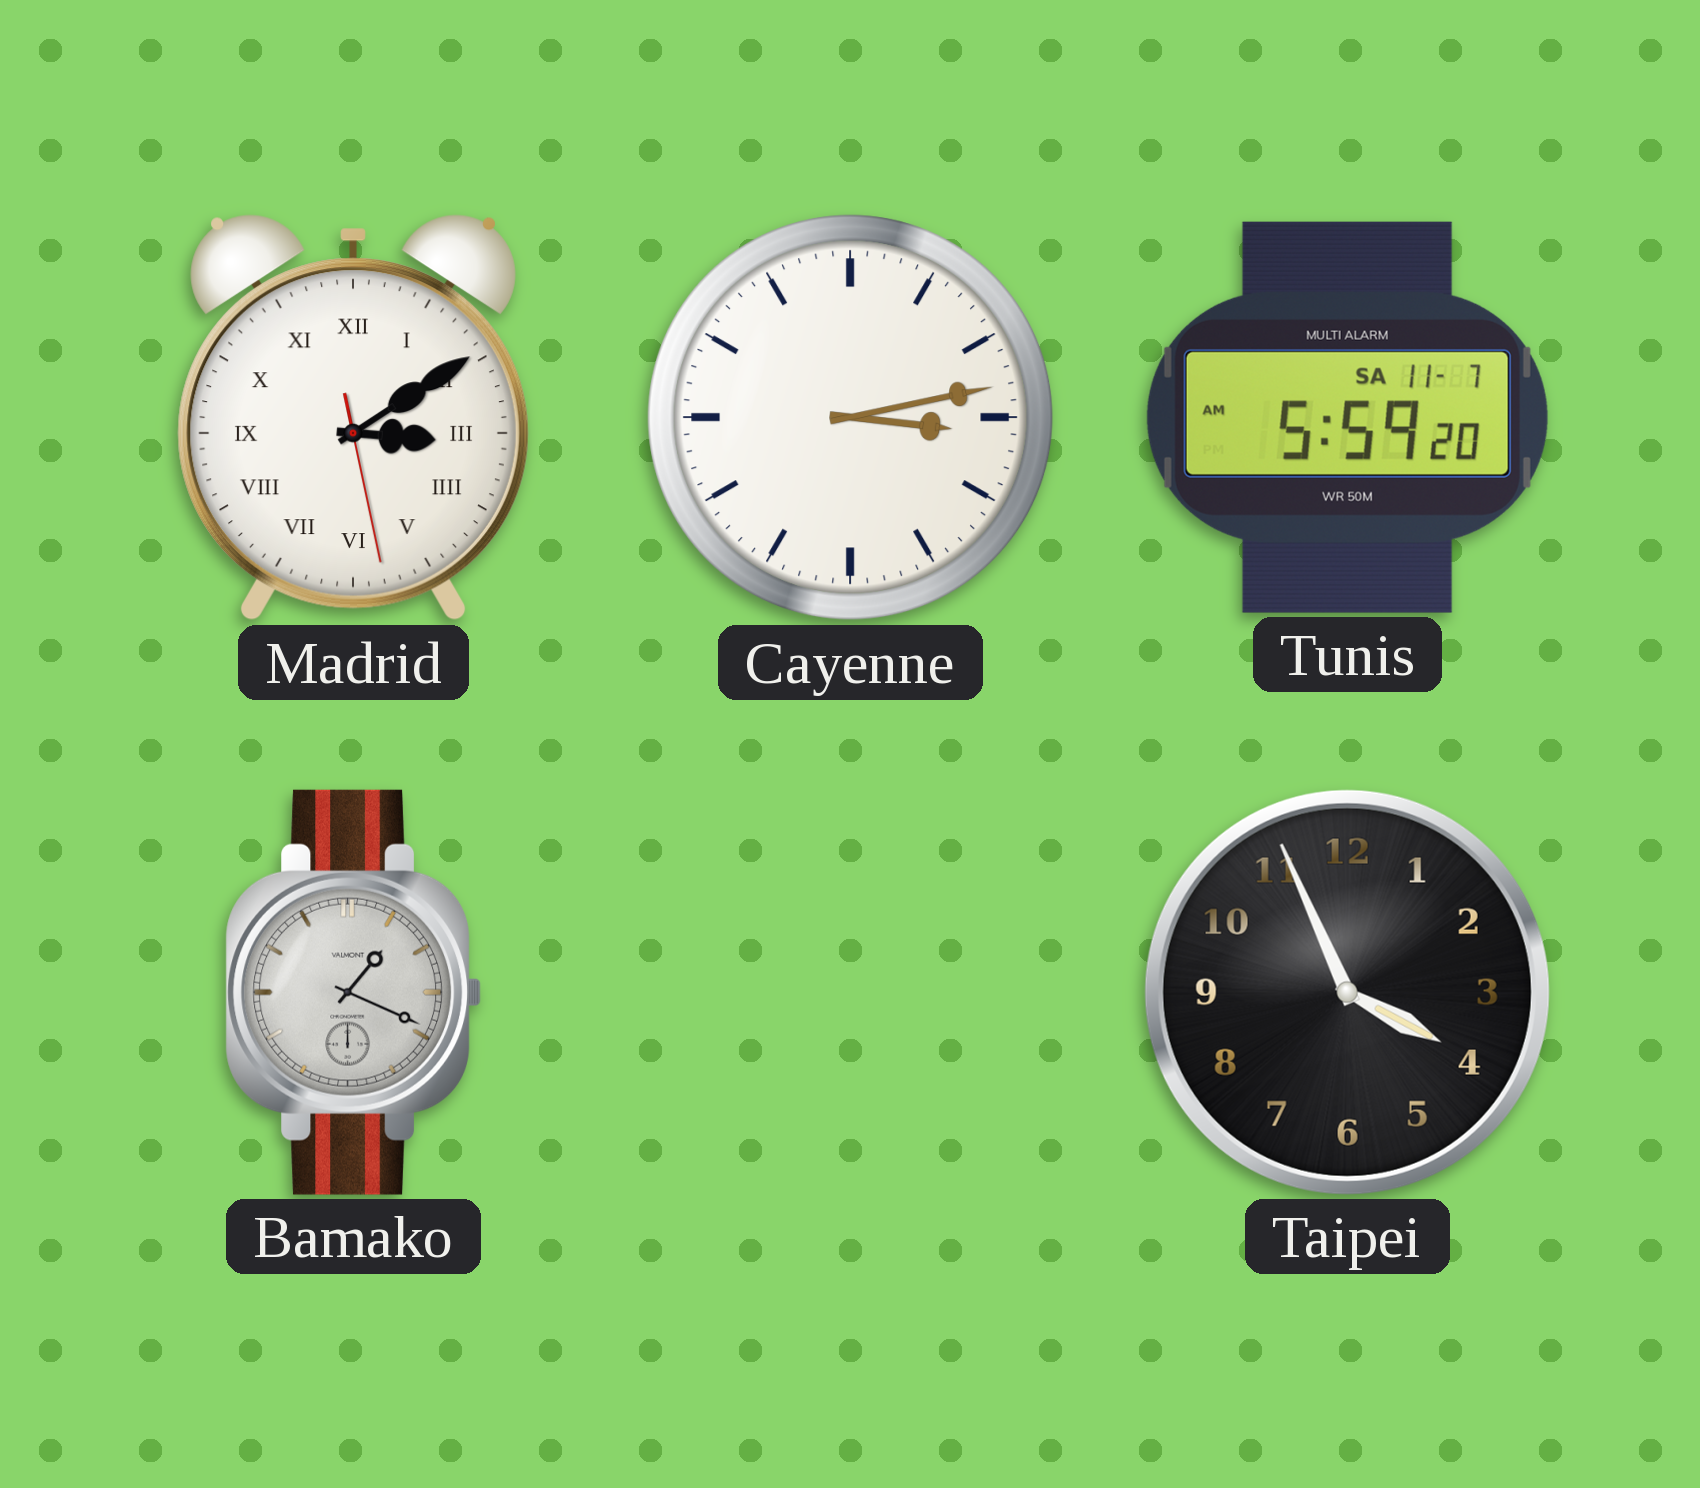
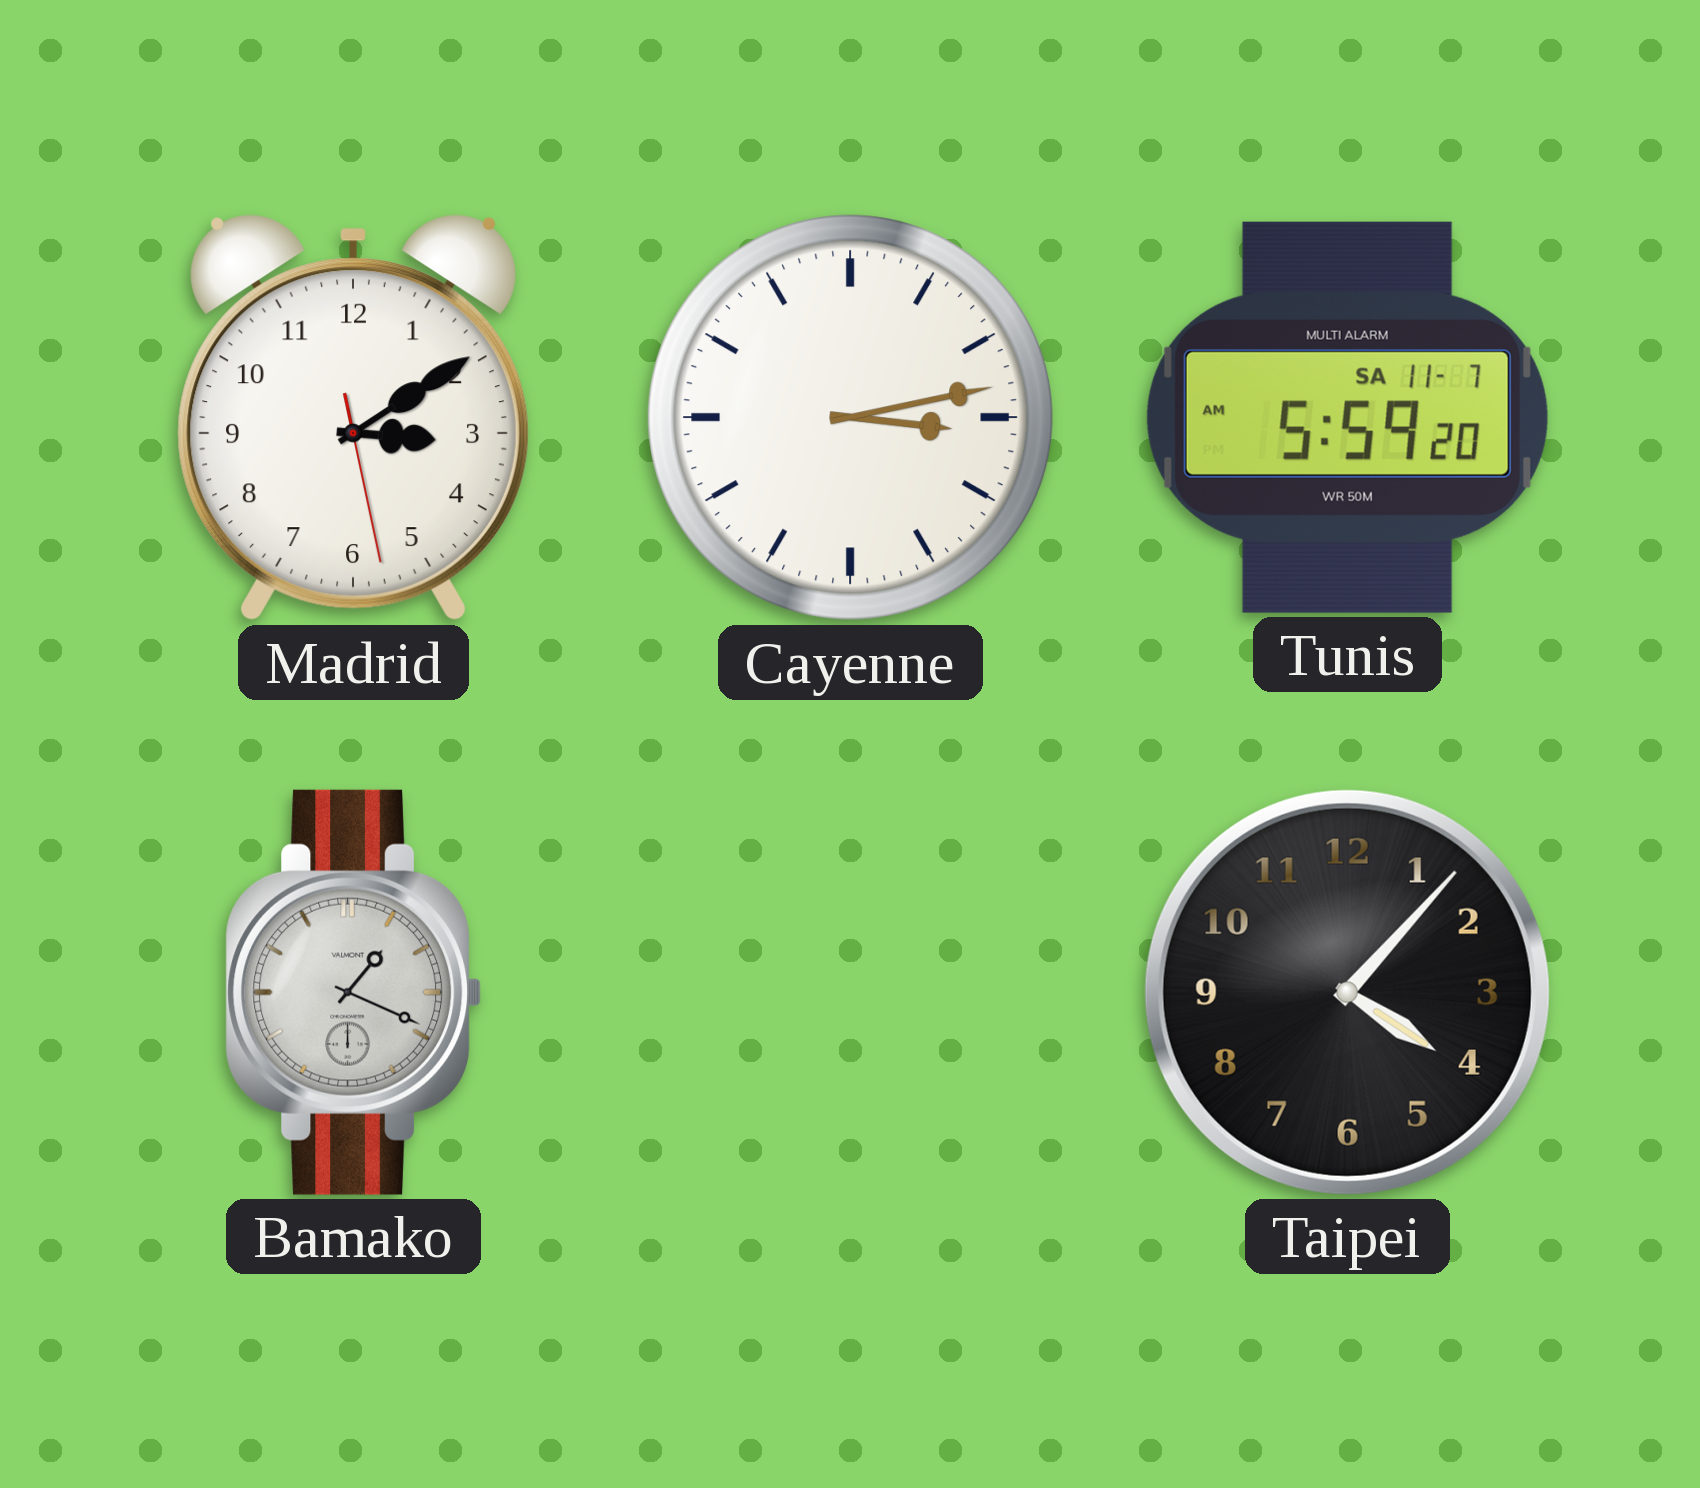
Madrid numerals: Roman -> Arabic (353, 418)
Taipei: 3:56 -> 4:07 (1347, 992)
